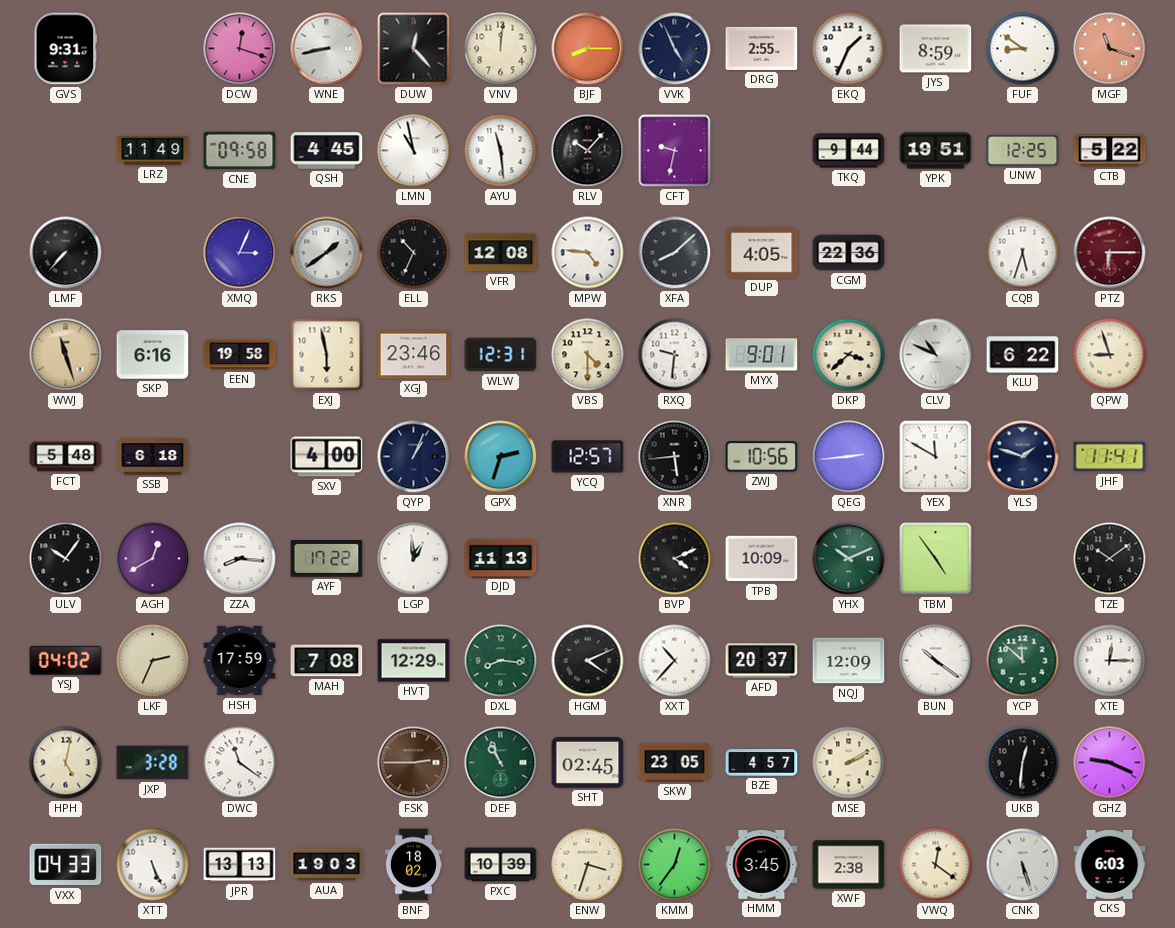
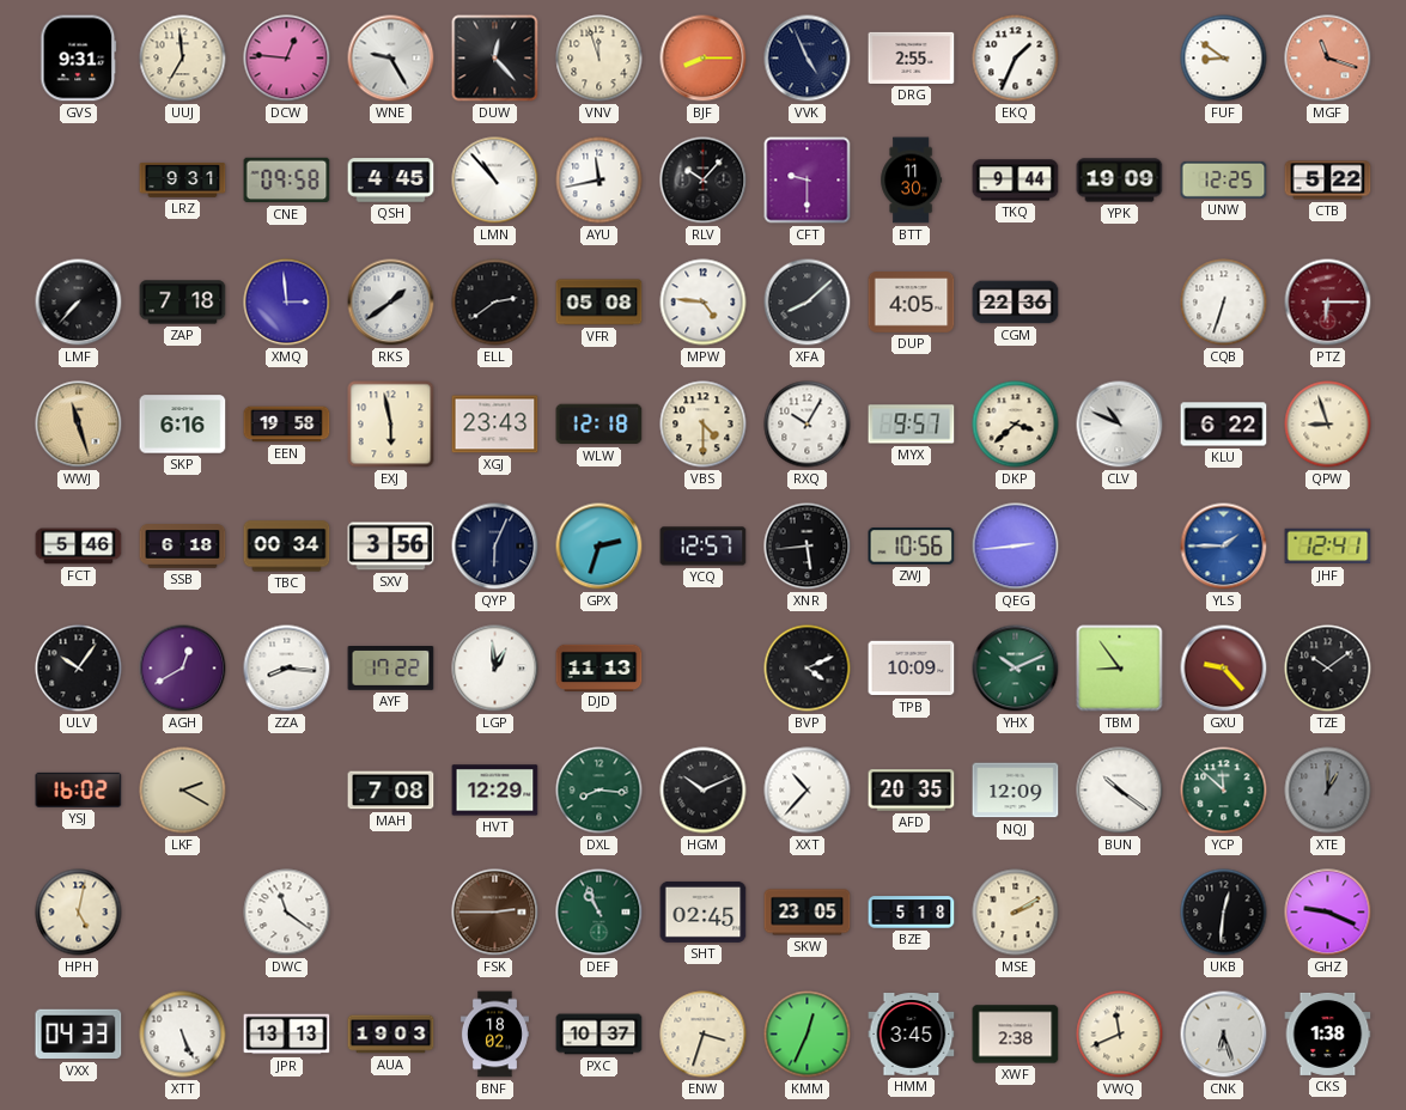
UUJ: none -> 6:59 (183, 59)
DCW: 12:18 -> 12:46 (287, 59)
WNE: 8:43 -> 9:25 (391, 59)
VNV: 12:01 -> 11:57 (599, 59)
JYS: 8:59 -> none (936, 49)
LRZ: 11:49 -> 9:31 (183, 179)
LMN: 10:58 -> 10:53 (495, 181)
AYU: 11:29 -> 11:43 (599, 181)
CFT: 9:32 -> 9:30 (808, 181)
BTT: none -> 11:30 (912, 181)
YPK: 19:51 -> 19:09 (1120, 181)
ZAP: none -> 7:18 (183, 303)
XMQ: 3:04 -> 2:59 (287, 303)
ELL: 10:34 -> 2:39 (495, 303)
VFR: 12:08 -> 05:08 (599, 303)
CQB: 5:33 -> 6:33 (1224, 303)
XGJ: 23:46 -> 23:43 (495, 425)
WLW: 12:31 -> 12:18 (599, 425)
RXQ: 9:31 -> 10:05 (808, 425)
MYX: 9:01 -> 9:57 (912, 425)
FCT: 5:48 -> 5:46 (79, 547)
TBC: none -> 00:34 (287, 547)
SXV: 4:00 -> 3:56 (391, 547)
QYP: 1:04 -> 6:04 (495, 547)
YEX: 11:50 -> none (936, 457)
YLS: 1:48 -> 1:45 (1224, 547)
YLS dial: navy -> blue (1224, 547)
JHF: 11:41 -> 12:41 (1328, 547)
TBM: 4:54 -> 8:54 (1120, 669)
GXU: none -> 9:23 (1224, 669)
YSJ: 04:02 -> 16:02 (79, 789)
LKF: 2:34 -> 2:20 (183, 791)
HSH: 17:59 -> none (240, 661)
HGM: 4:11 -> 10:11 (704, 791)
AFD: 20:37 -> 20:35 (912, 791)
XTE: 12:15 -> 1:00 (1328, 791)
XTE dial: white -> grey (1328, 791)
JXP: 3:28 -> none (153, 763)
BZE: 4:57 -> 5:18 (912, 913)
PXC: 10:39 -> 10:37 (599, 1035)
KMM: 12:36 -> 12:34 (808, 1035)
VWQ: 12:21 -> 11:41 (1120, 1035)
CNK: 5:27 -> 6:27 (1224, 1035)
CKS: 6:03 -> 1:38 (1328, 1033)
